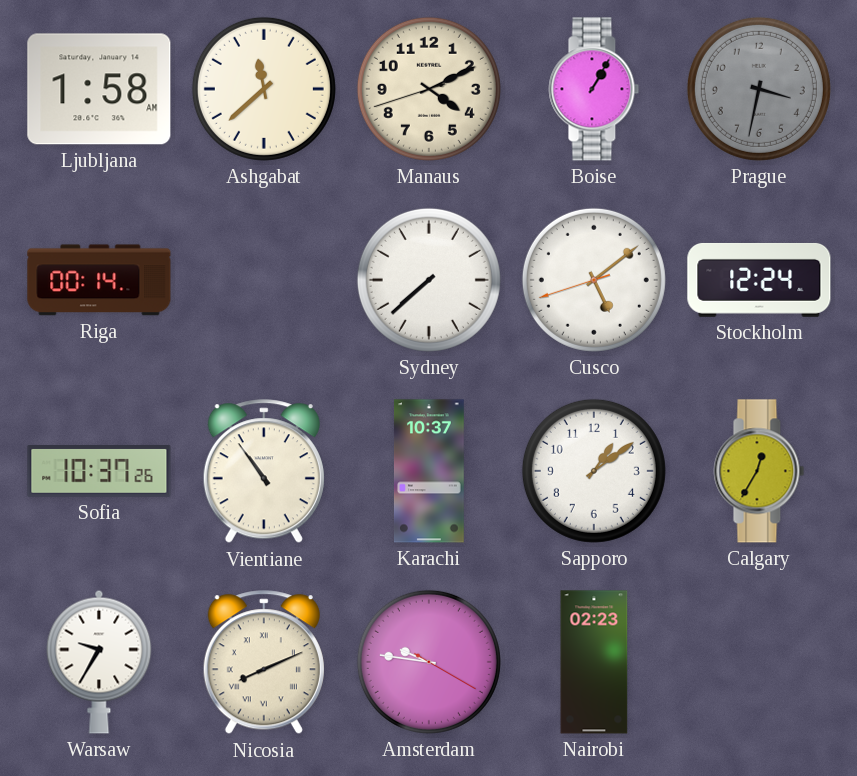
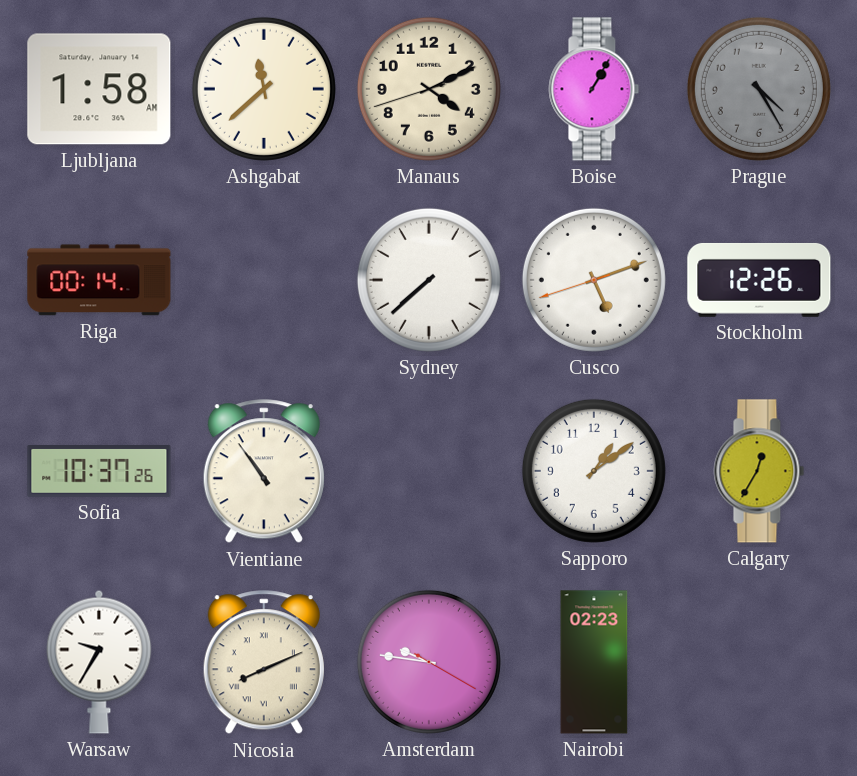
Prague: 3:32 -> 4:25 (759, 89)
Cusco: 5:08 -> 5:11 (594, 280)
Stockholm: 12:24 -> 12:26 (759, 280)
Karachi: 10:37 -> none (429, 471)
